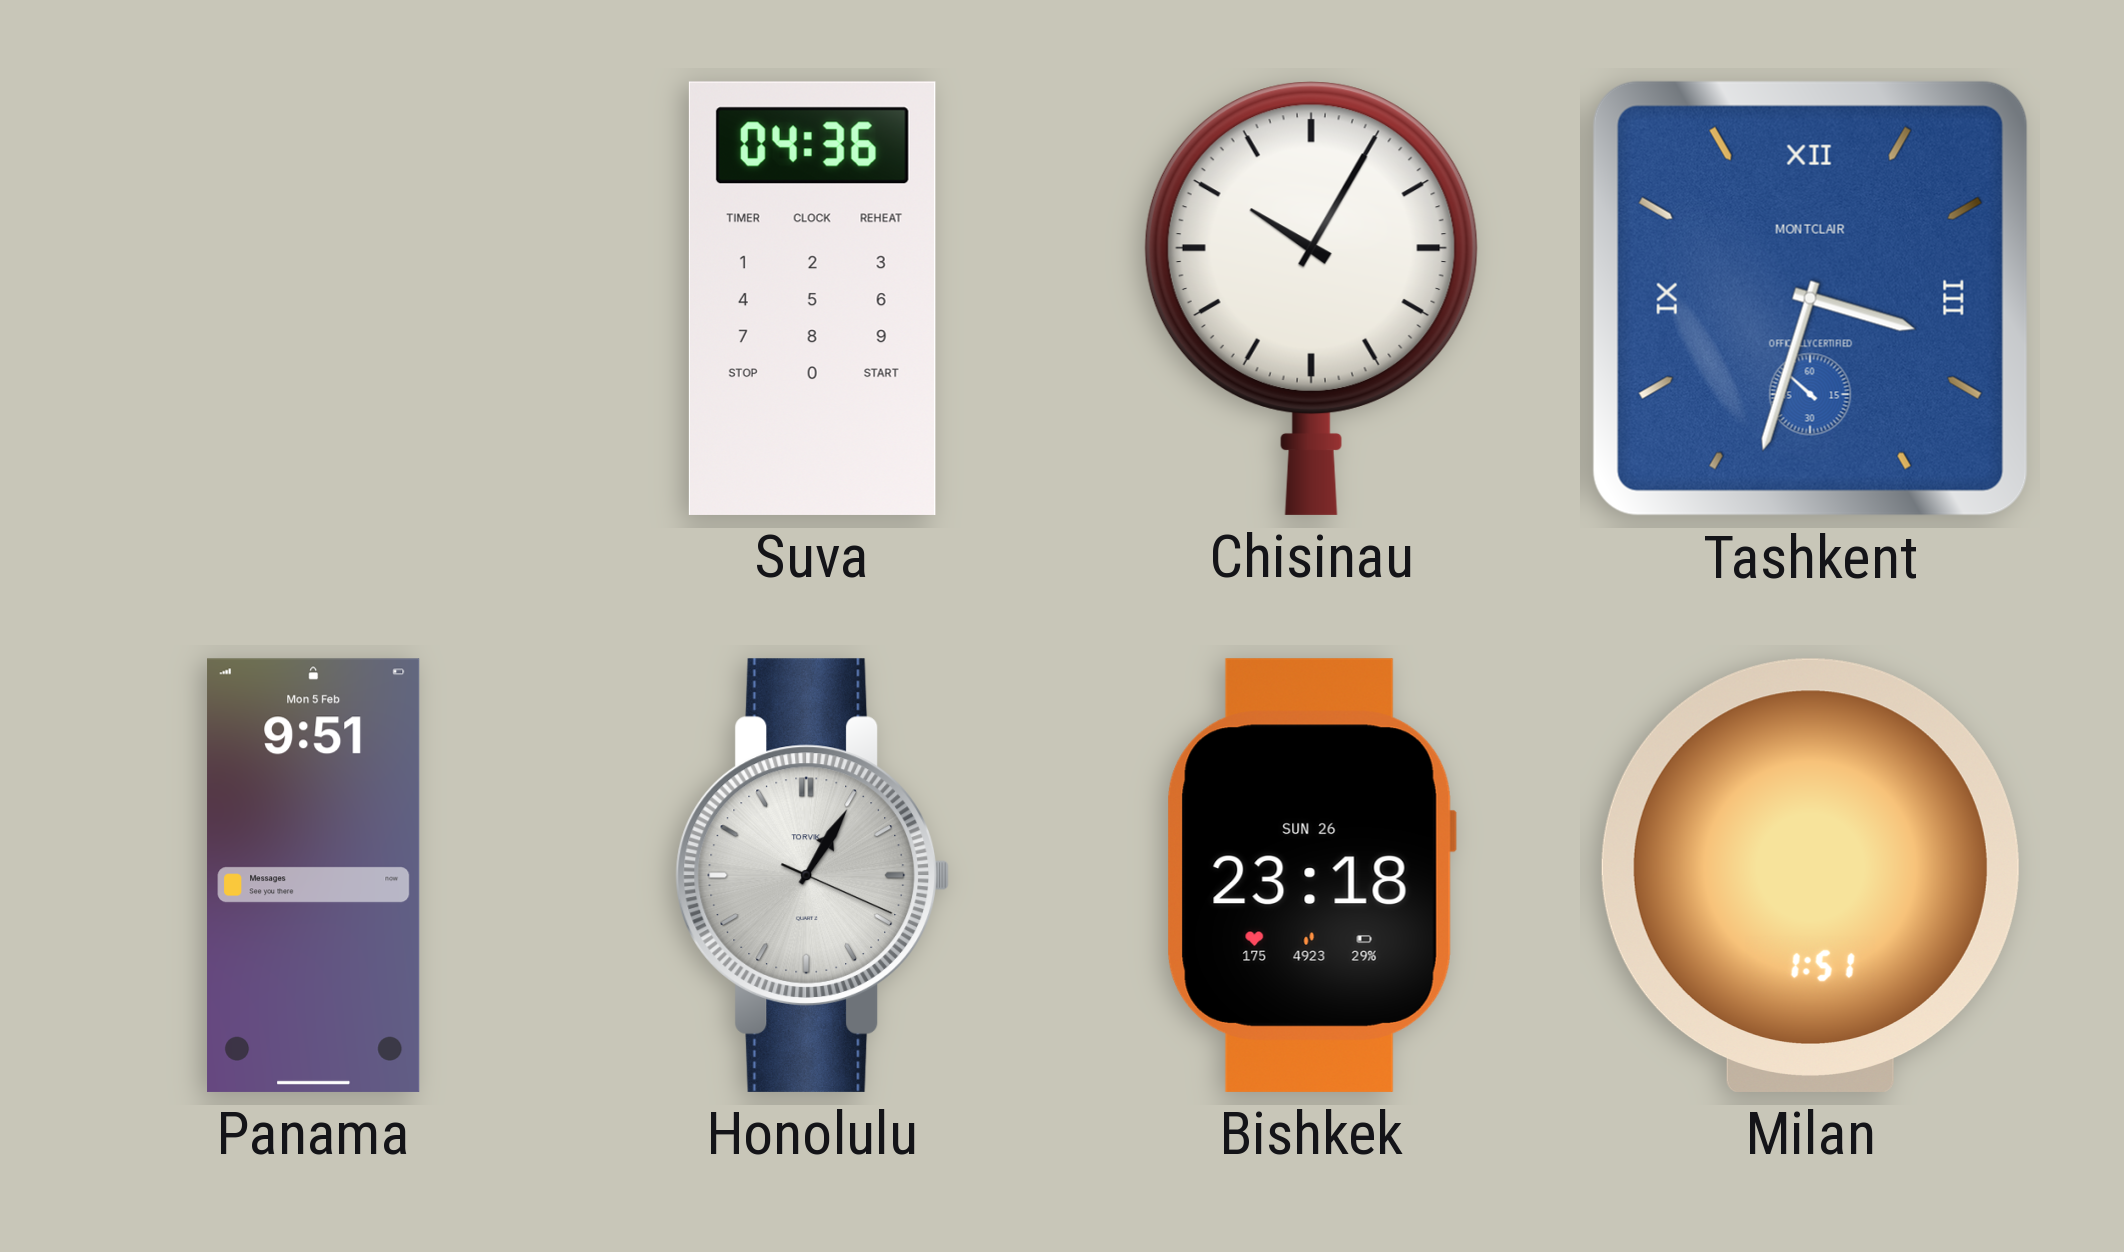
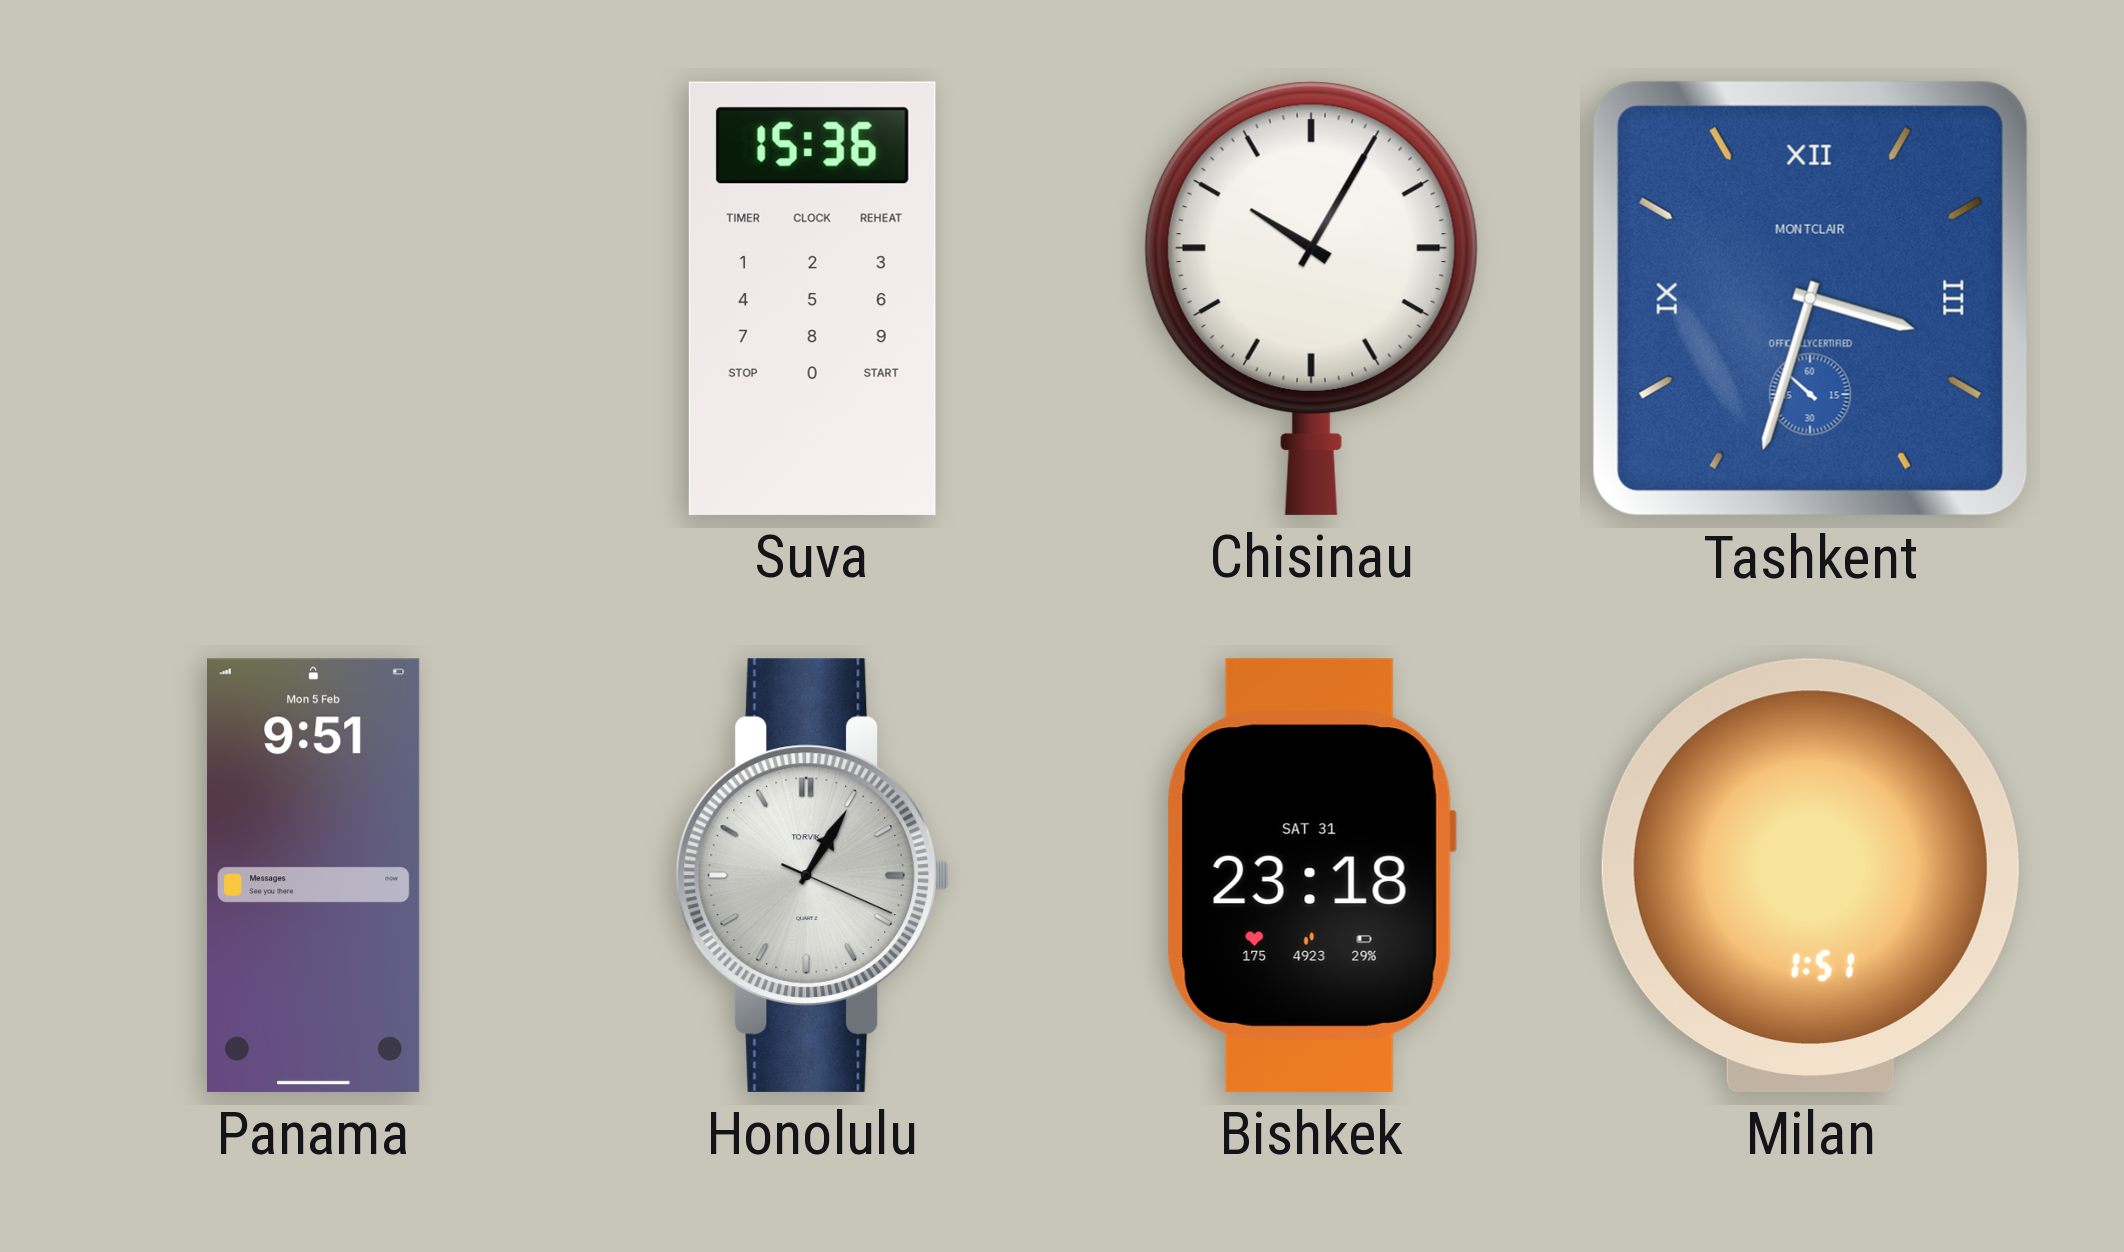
Suva: 04:36 -> 15:36 (812, 298)
Bishkek date: SUN 26 -> SAT 31 (1311, 875)
